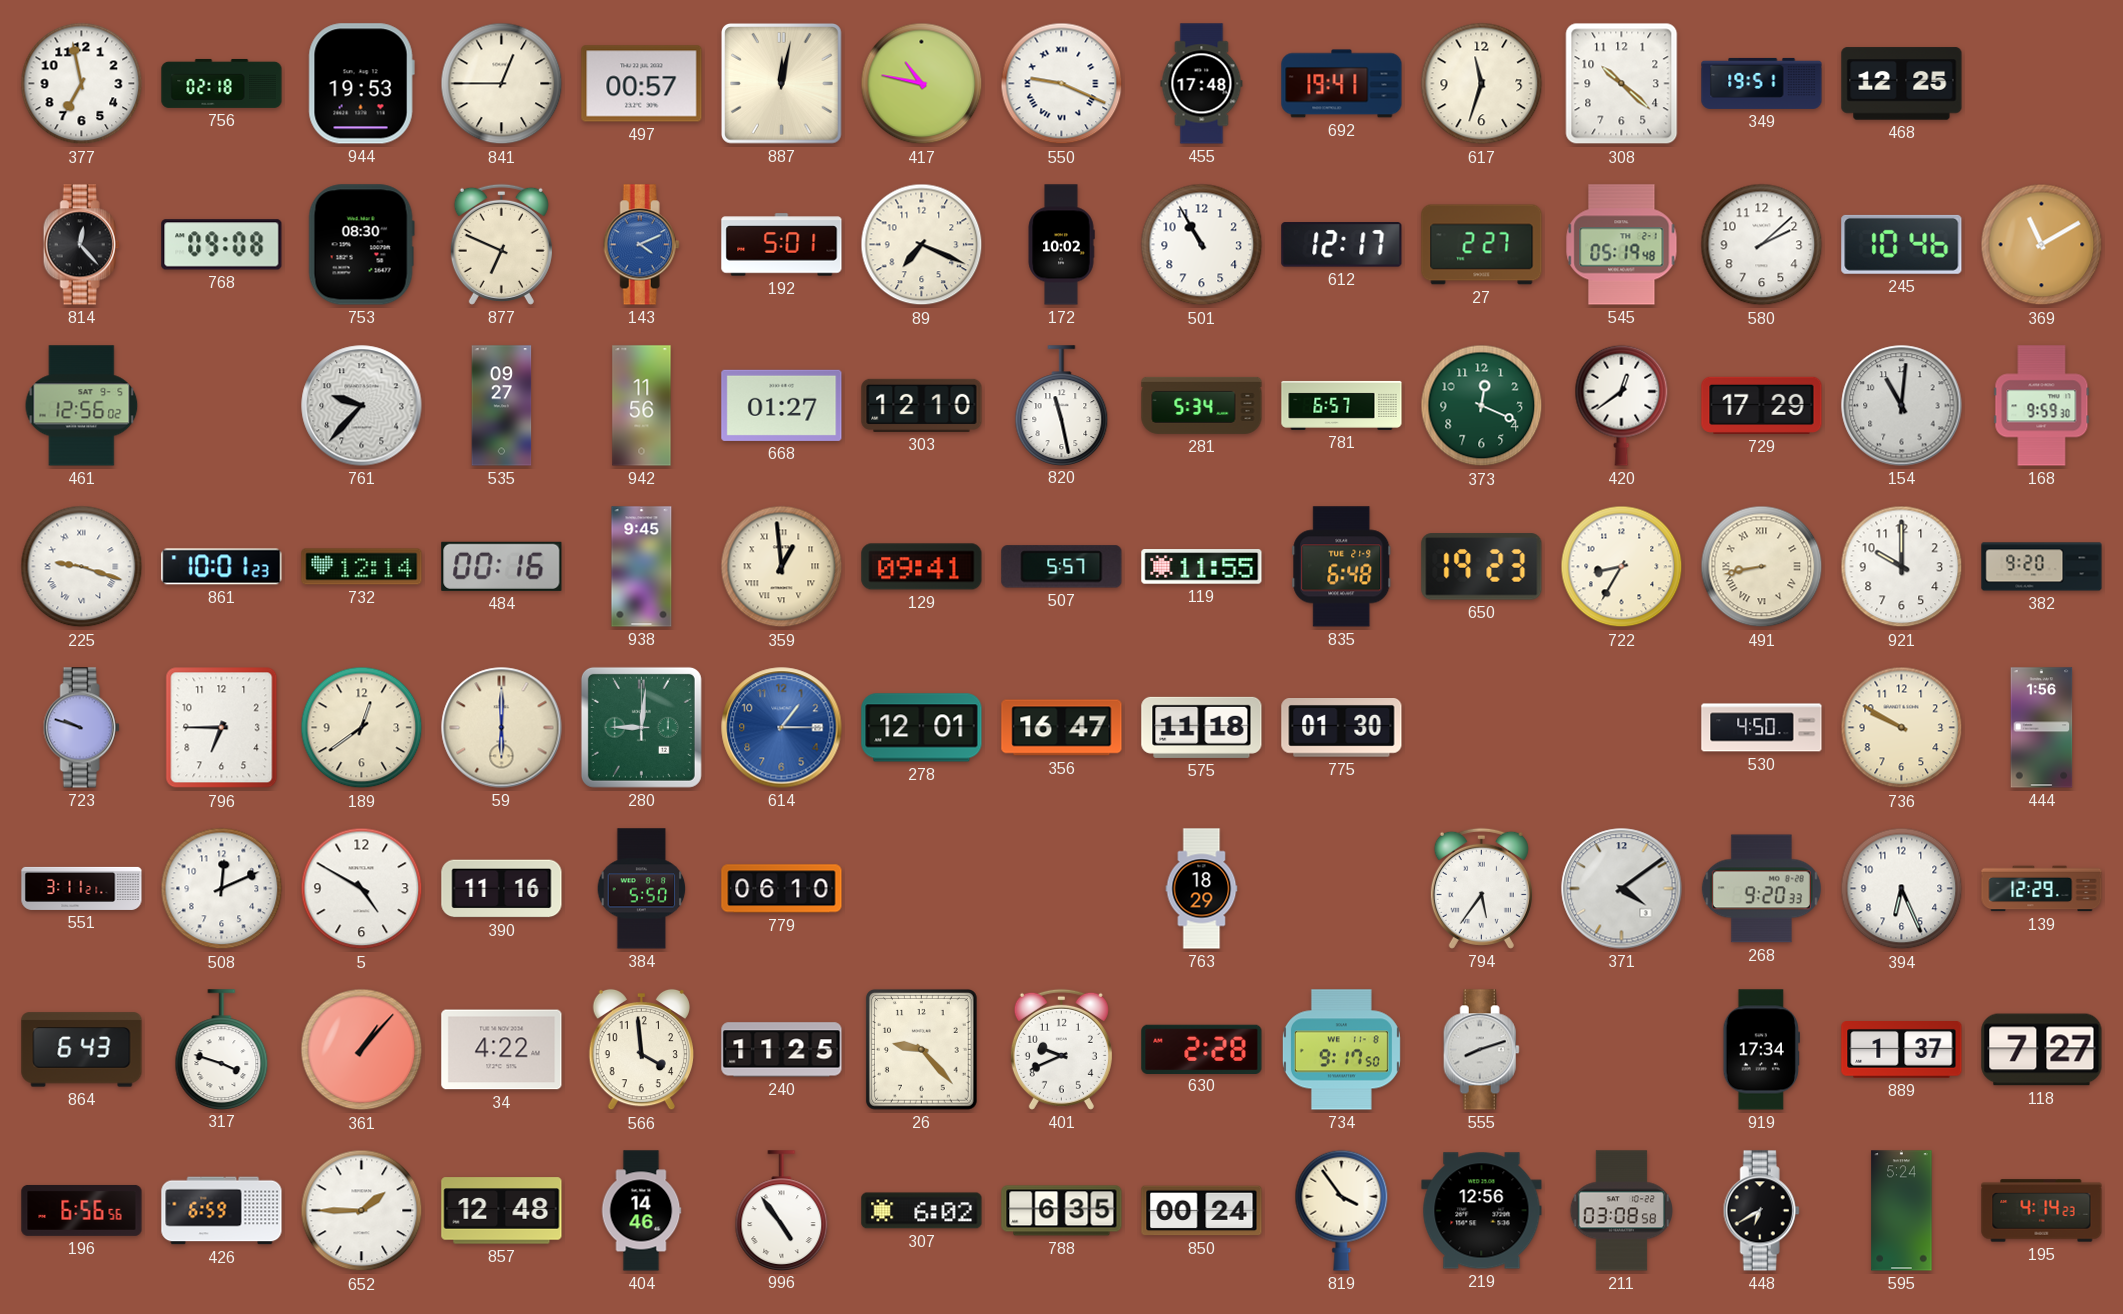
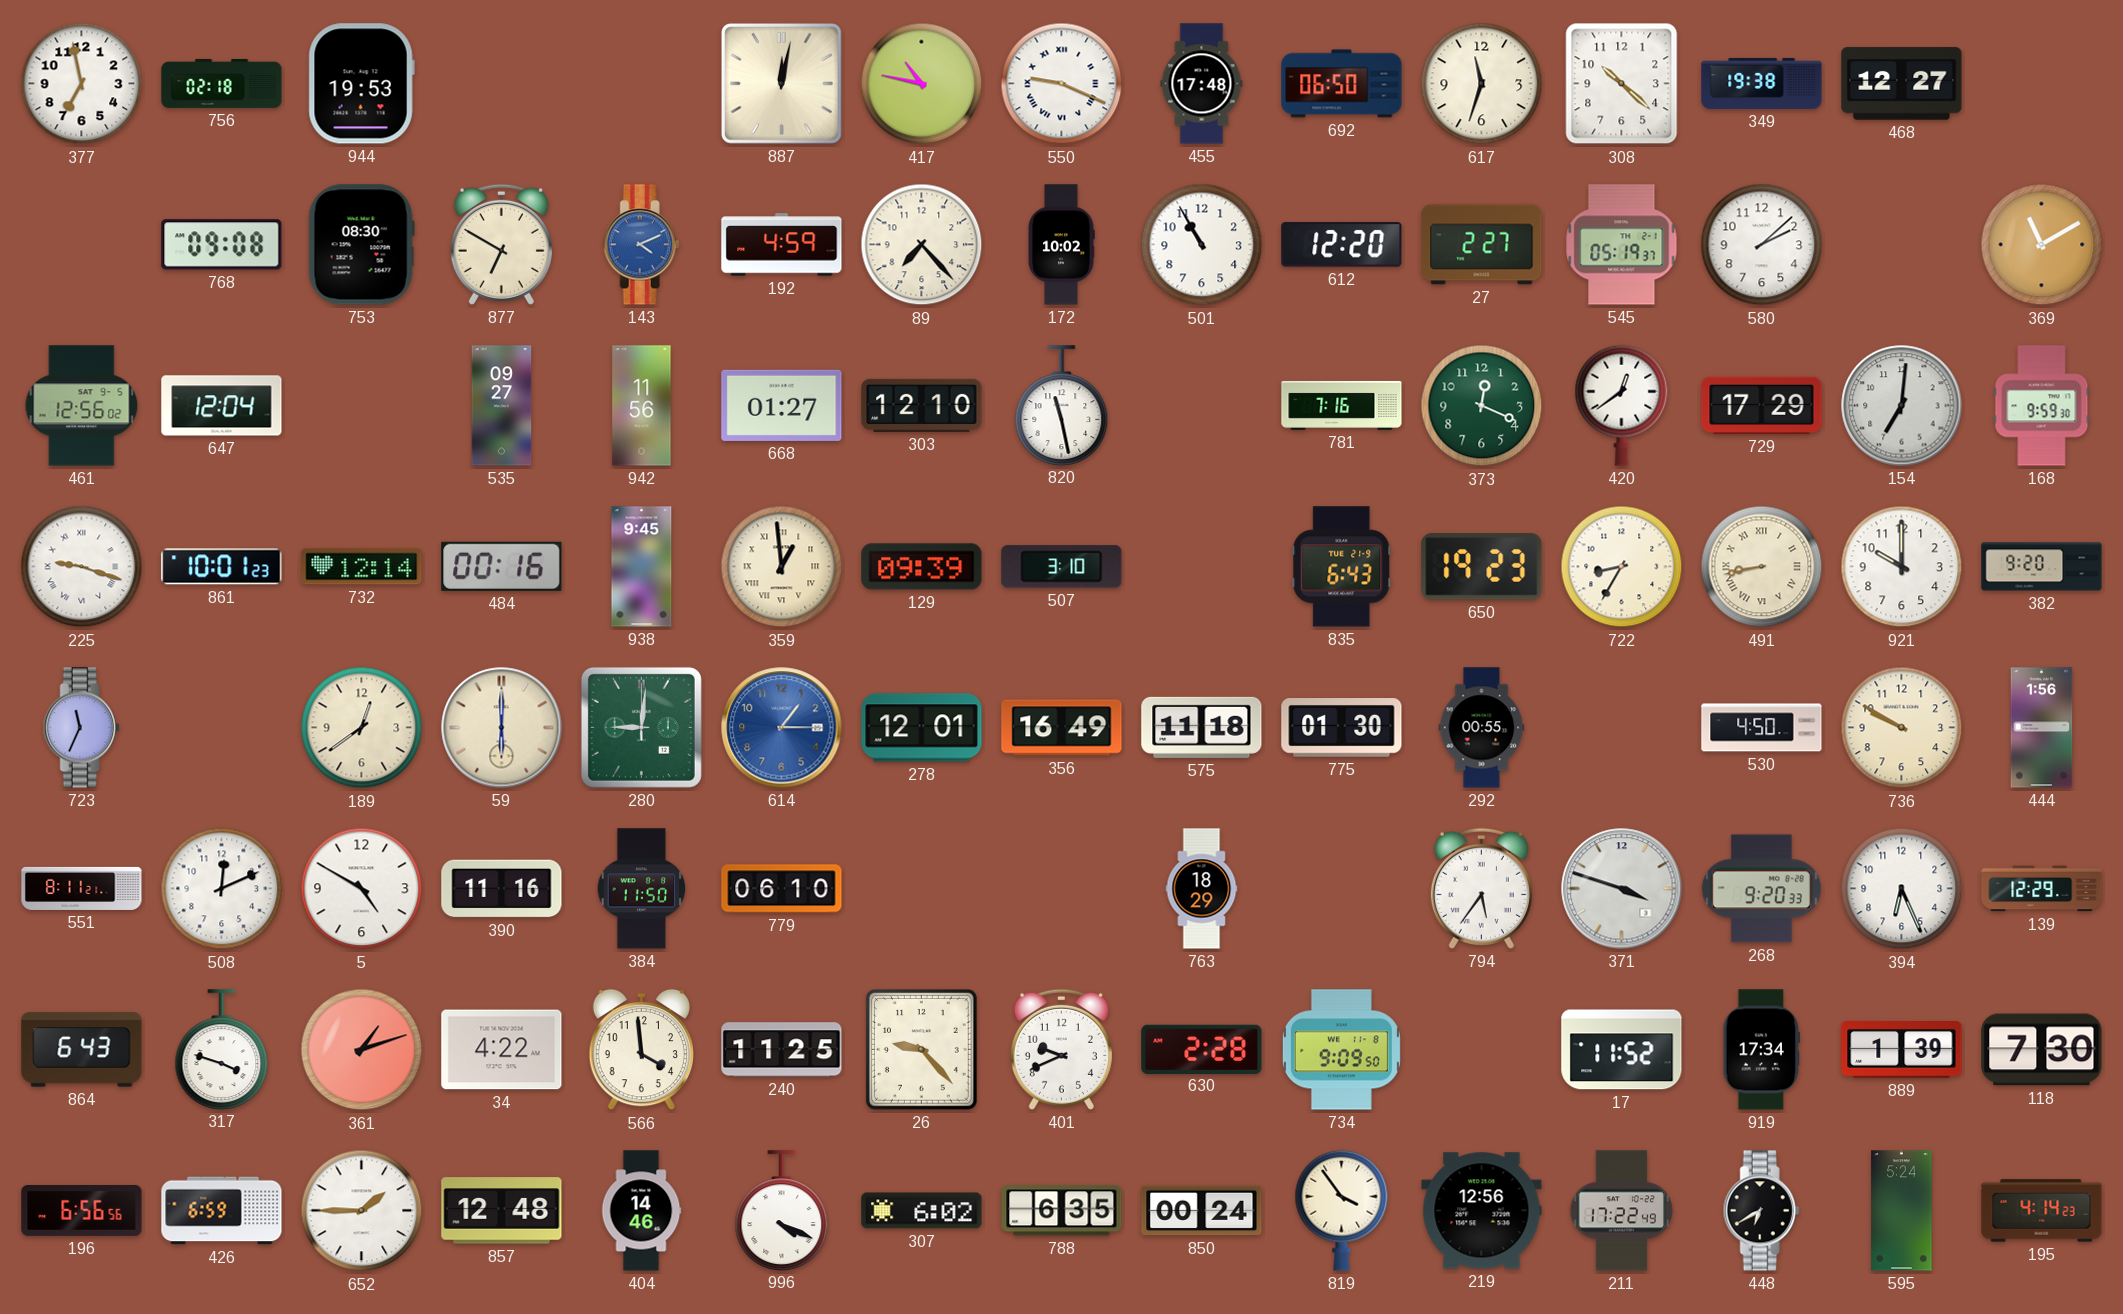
841: 12:45 -> none (502, 84)
497: 00:57 -> none (642, 84)
692: 19:41 -> 06:50 (1342, 84)
349: 19:51 -> 19:38 (1762, 83)
468: 12:25 -> 12:27 (1902, 84)
814: 12:23 -> none (81, 245)
877: 6:49 -> 6:50 (501, 244)
192: 5:01 -> 4:59 (782, 245)
89: 7:19 -> 7:23 (922, 245)
612: 12:17 -> 12:20 (1342, 245)
545: 05:19:48 -> 05:19:37 (1622, 245)
245: 10:46 -> none (1902, 244)
647: none -> 12:04 (222, 406)
761: 9:37 -> none (362, 406)
281: 5:34 -> none (1202, 405)
781: 6:57 -> 7:16 (1342, 405)
154: 11:01 -> 7:01 (1902, 406)
129: 09:41 -> 09:39 (922, 567)
507: 5:57 -> 3:10 (1062, 567)
119: 11:55 -> none (1202, 567)
835: 6:48 -> 6:43 (1342, 567)
723: 9:48 -> 11:34 (81, 728)
796: 6:45 -> none (222, 728)
356: 16:47 -> 16:49 (1062, 728)
292: none -> 00:55 (1482, 728)
551: 3:11 -> 8:11 (82, 888)
384: 5:50 -> 11:50 (642, 889)
371: 4:09 -> 3:48 (1622, 889)
361: 1:07 -> 1:12 (362, 1050)
734: 9:17 -> 9:09 (1341, 1050)
555: 8:12 -> none (1481, 1050)
17: none -> 11:52 (1622, 1050)
889: 1:37 -> 1:39 (1902, 1050)
118: 7:27 -> 7:30 (2042, 1050)
996: 4:54 -> 4:19 (782, 1210)
211: 03:08 -> 17:22 (1621, 1211)
